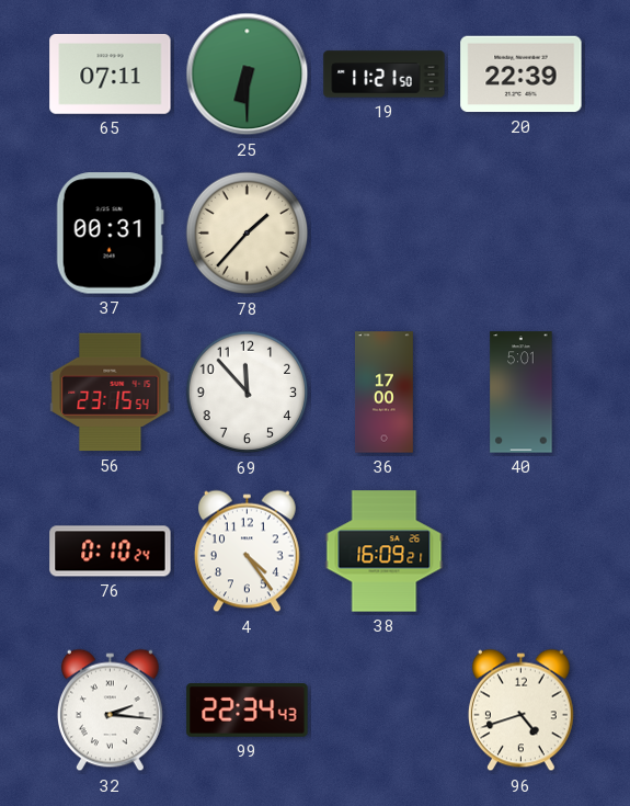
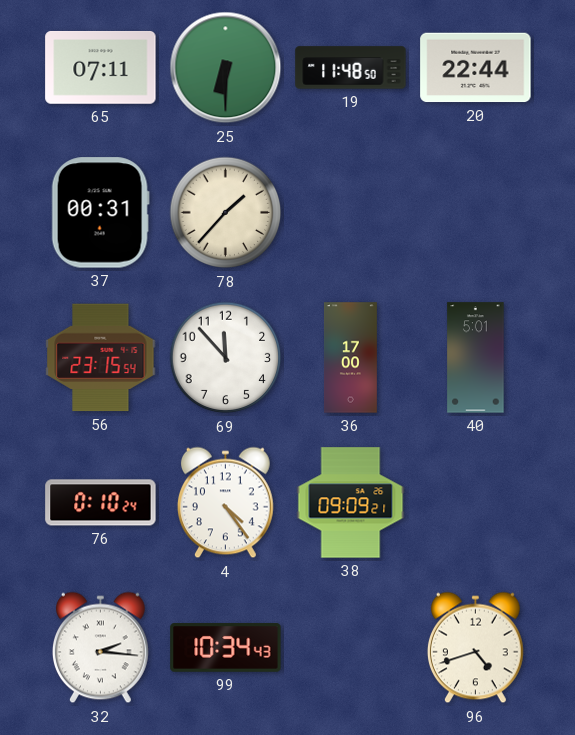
19: 11:21 -> 11:48 (351, 68)
20: 22:39 -> 22:44 (476, 68)
38: 16:09 -> 09:09 (351, 503)
99: 22:34 -> 10:34 (226, 648)
